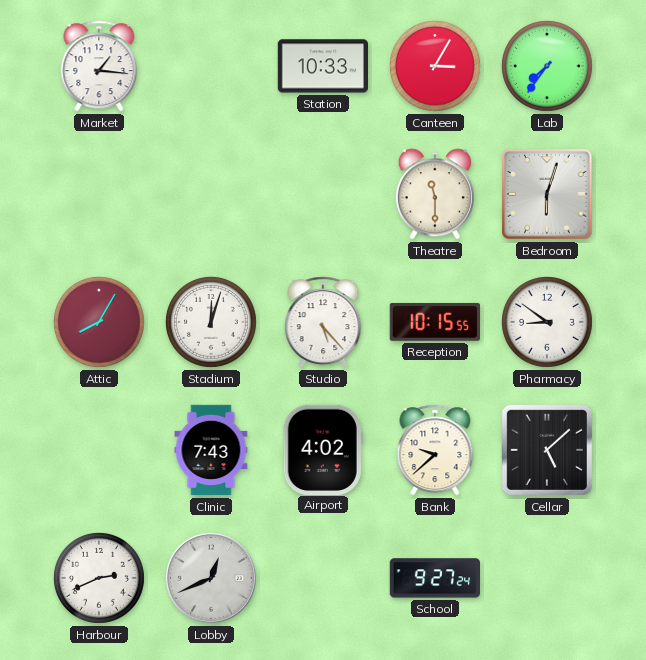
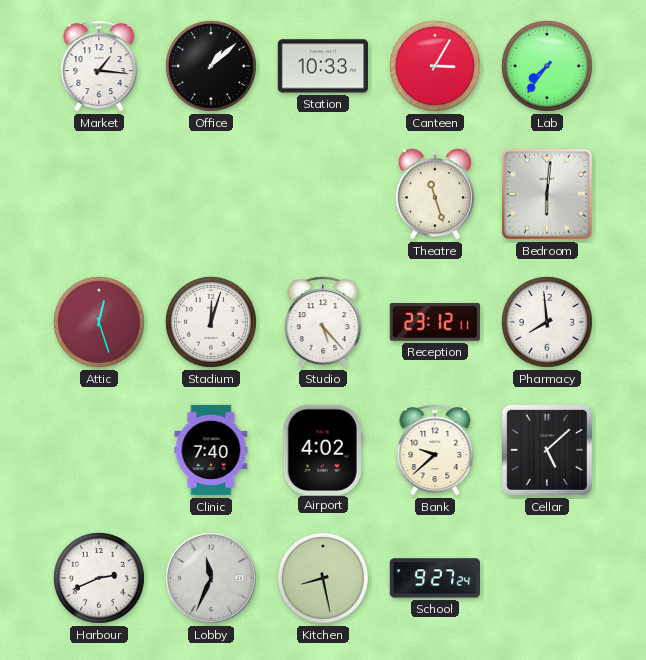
Office: none -> 1:08 (211, 66)
Theatre: 11:30 -> 11:27 (435, 194)
Bedroom: 6:03 -> 6:01 (547, 194)
Attic: 8:05 -> 12:27 (99, 322)
Reception: 10:15 -> 23:12 (435, 322)
Pharmacy: 8:51 -> 7:59 (547, 322)
Clinic: 7:43 -> 7:40 (211, 450)
Lobby: 12:41 -> 11:34 (211, 578)
Kitchen: none -> 8:28 (323, 578)
